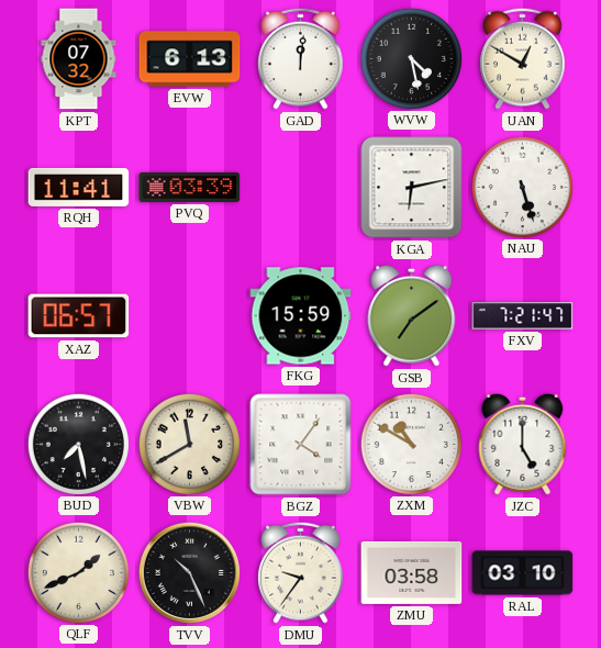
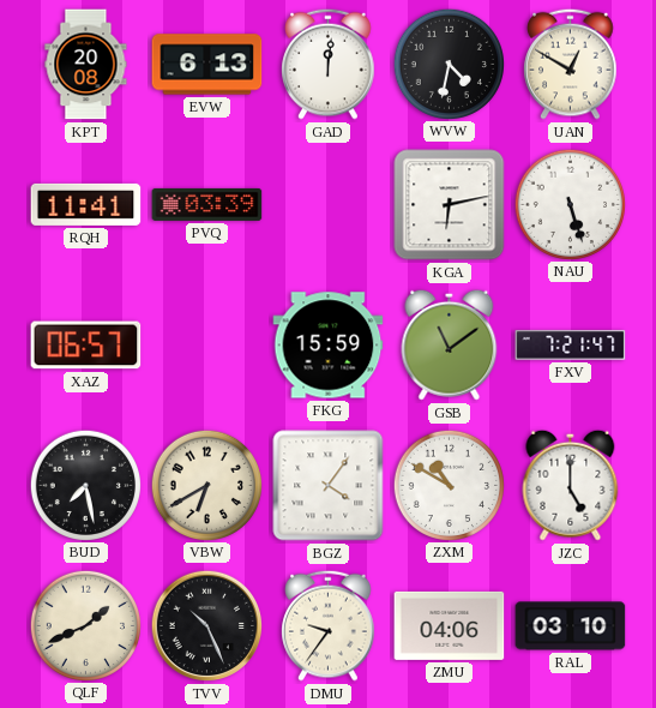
KPT: 07:32 -> 20:08 (86, 65)
WVW: 4:28 -> 4:32 (449, 64)
GSB: 7:09 -> 11:09 (450, 344)
VBW: 11:40 -> 6:40 (206, 485)
ZMU: 03:58 -> 04:06 (450, 625)
